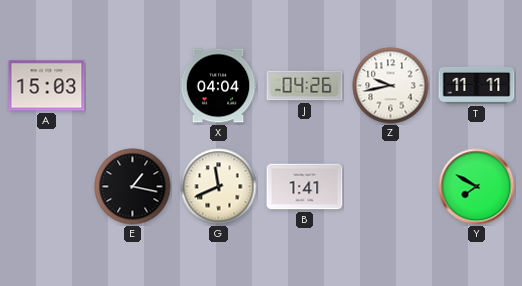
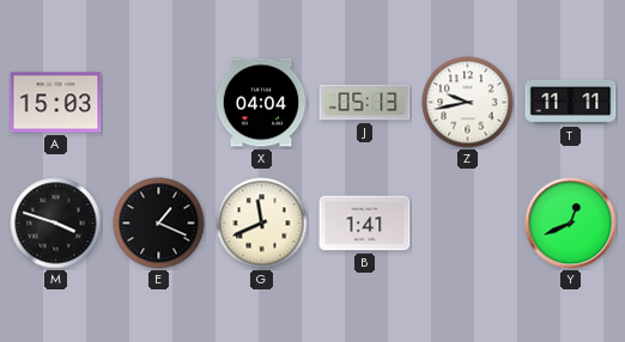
J: 04:26 -> 05:13 (365, 103)
M: none -> 3:48 (56, 224)
E: 1:17 -> 1:19 (159, 224)
Y: 7:50 -> 12:41 (571, 224)
